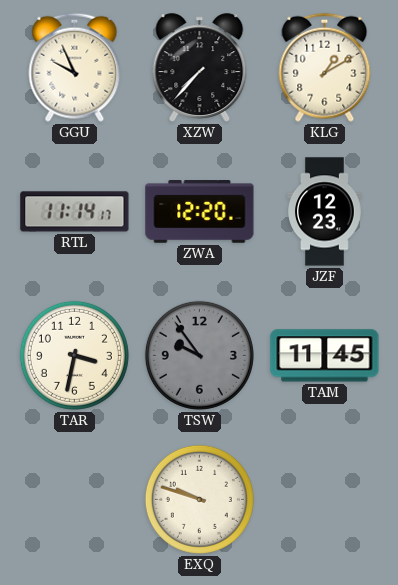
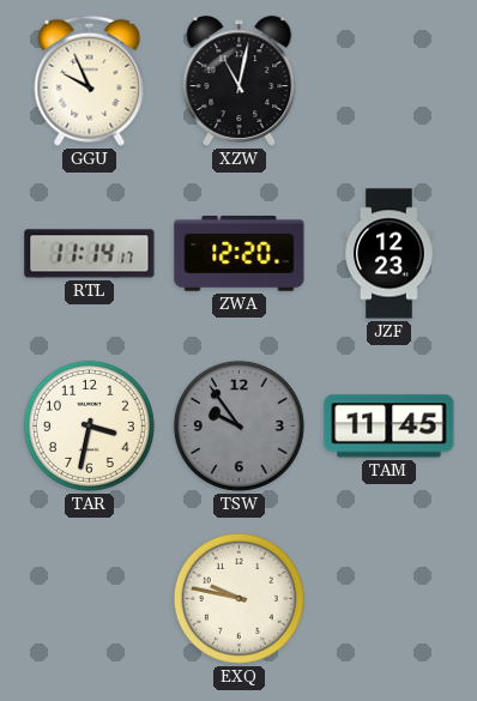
XZW: 7:37 -> 11:02 (240, 81)
KLG: 1:10 -> none (325, 67)
EXQ: 9:48 -> 9:47 (238, 598)
